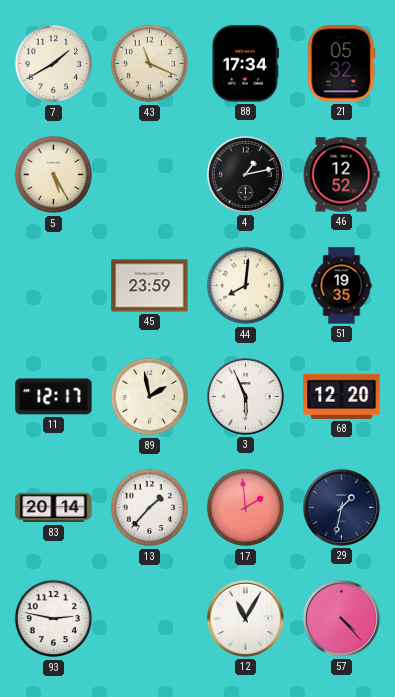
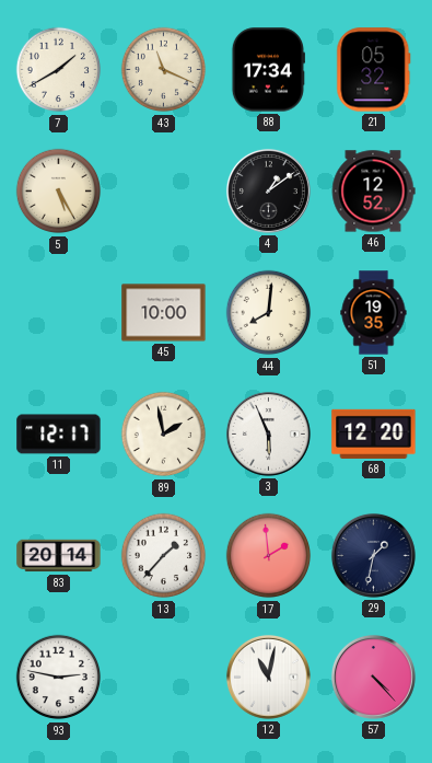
4: 1:13 -> 1:09 (268, 190)
45: 23:59 -> 10:00 (164, 313)
12: 11:05 -> 11:02 (268, 677)
